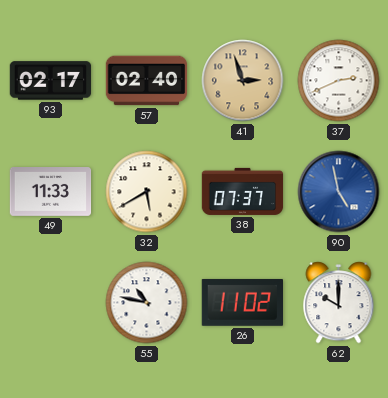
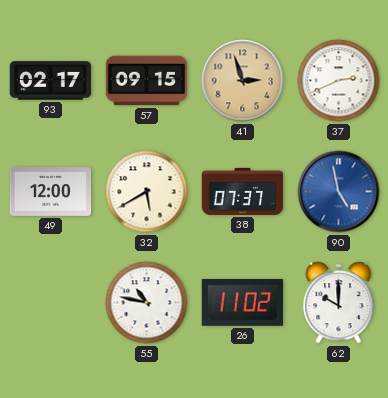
57: 02:40 -> 09:15 (147, 81)
49: 11:33 -> 12:00 (51, 192)
